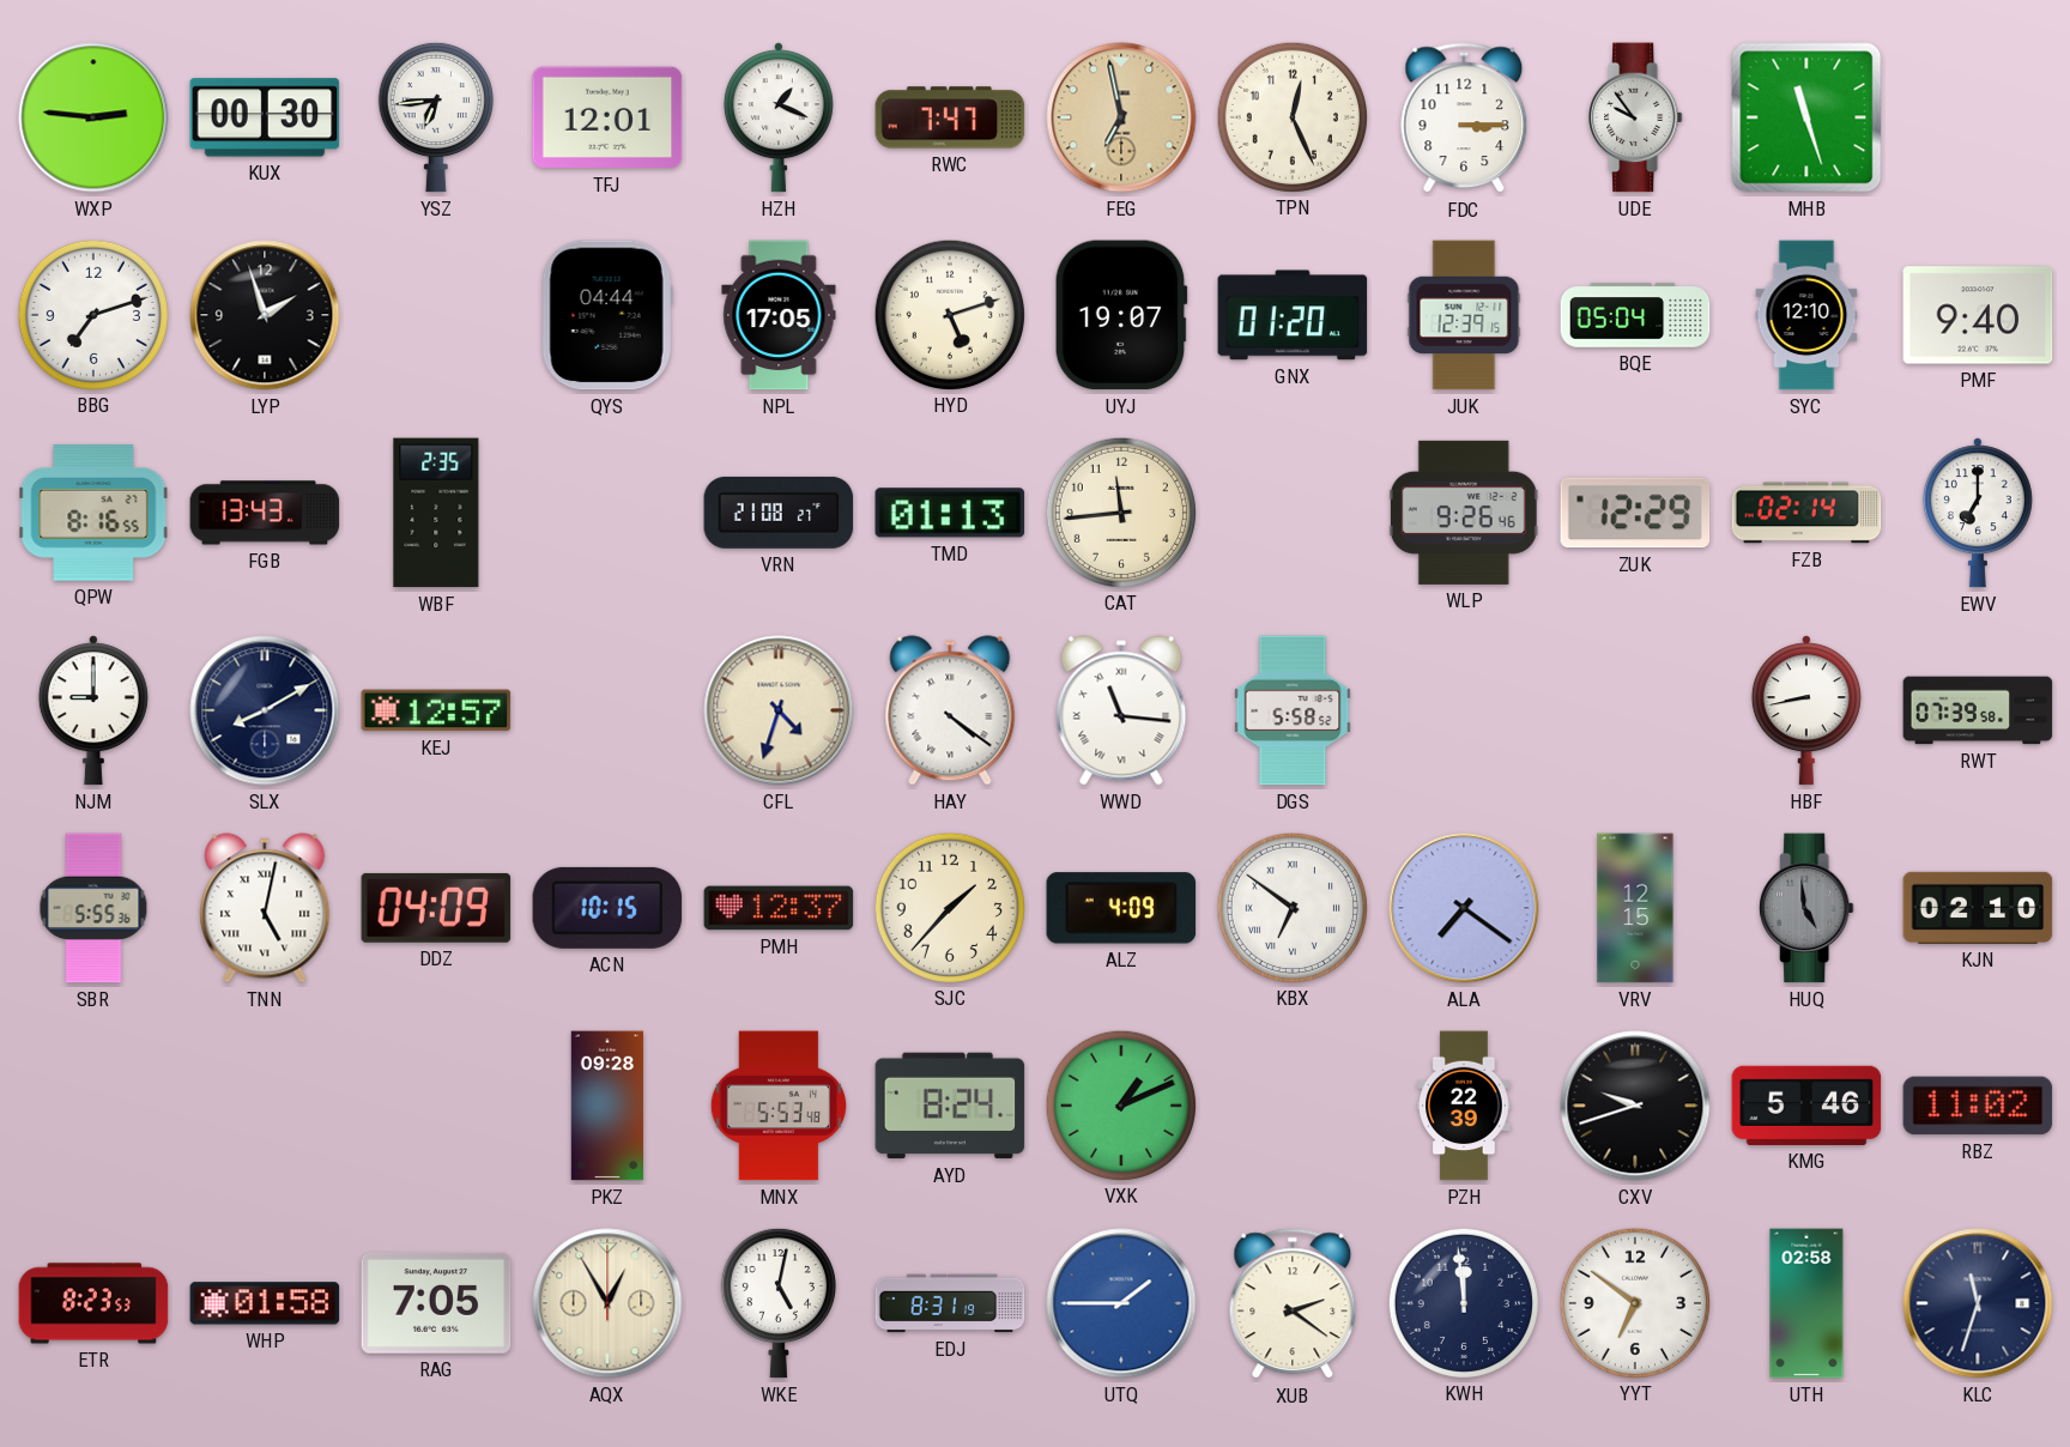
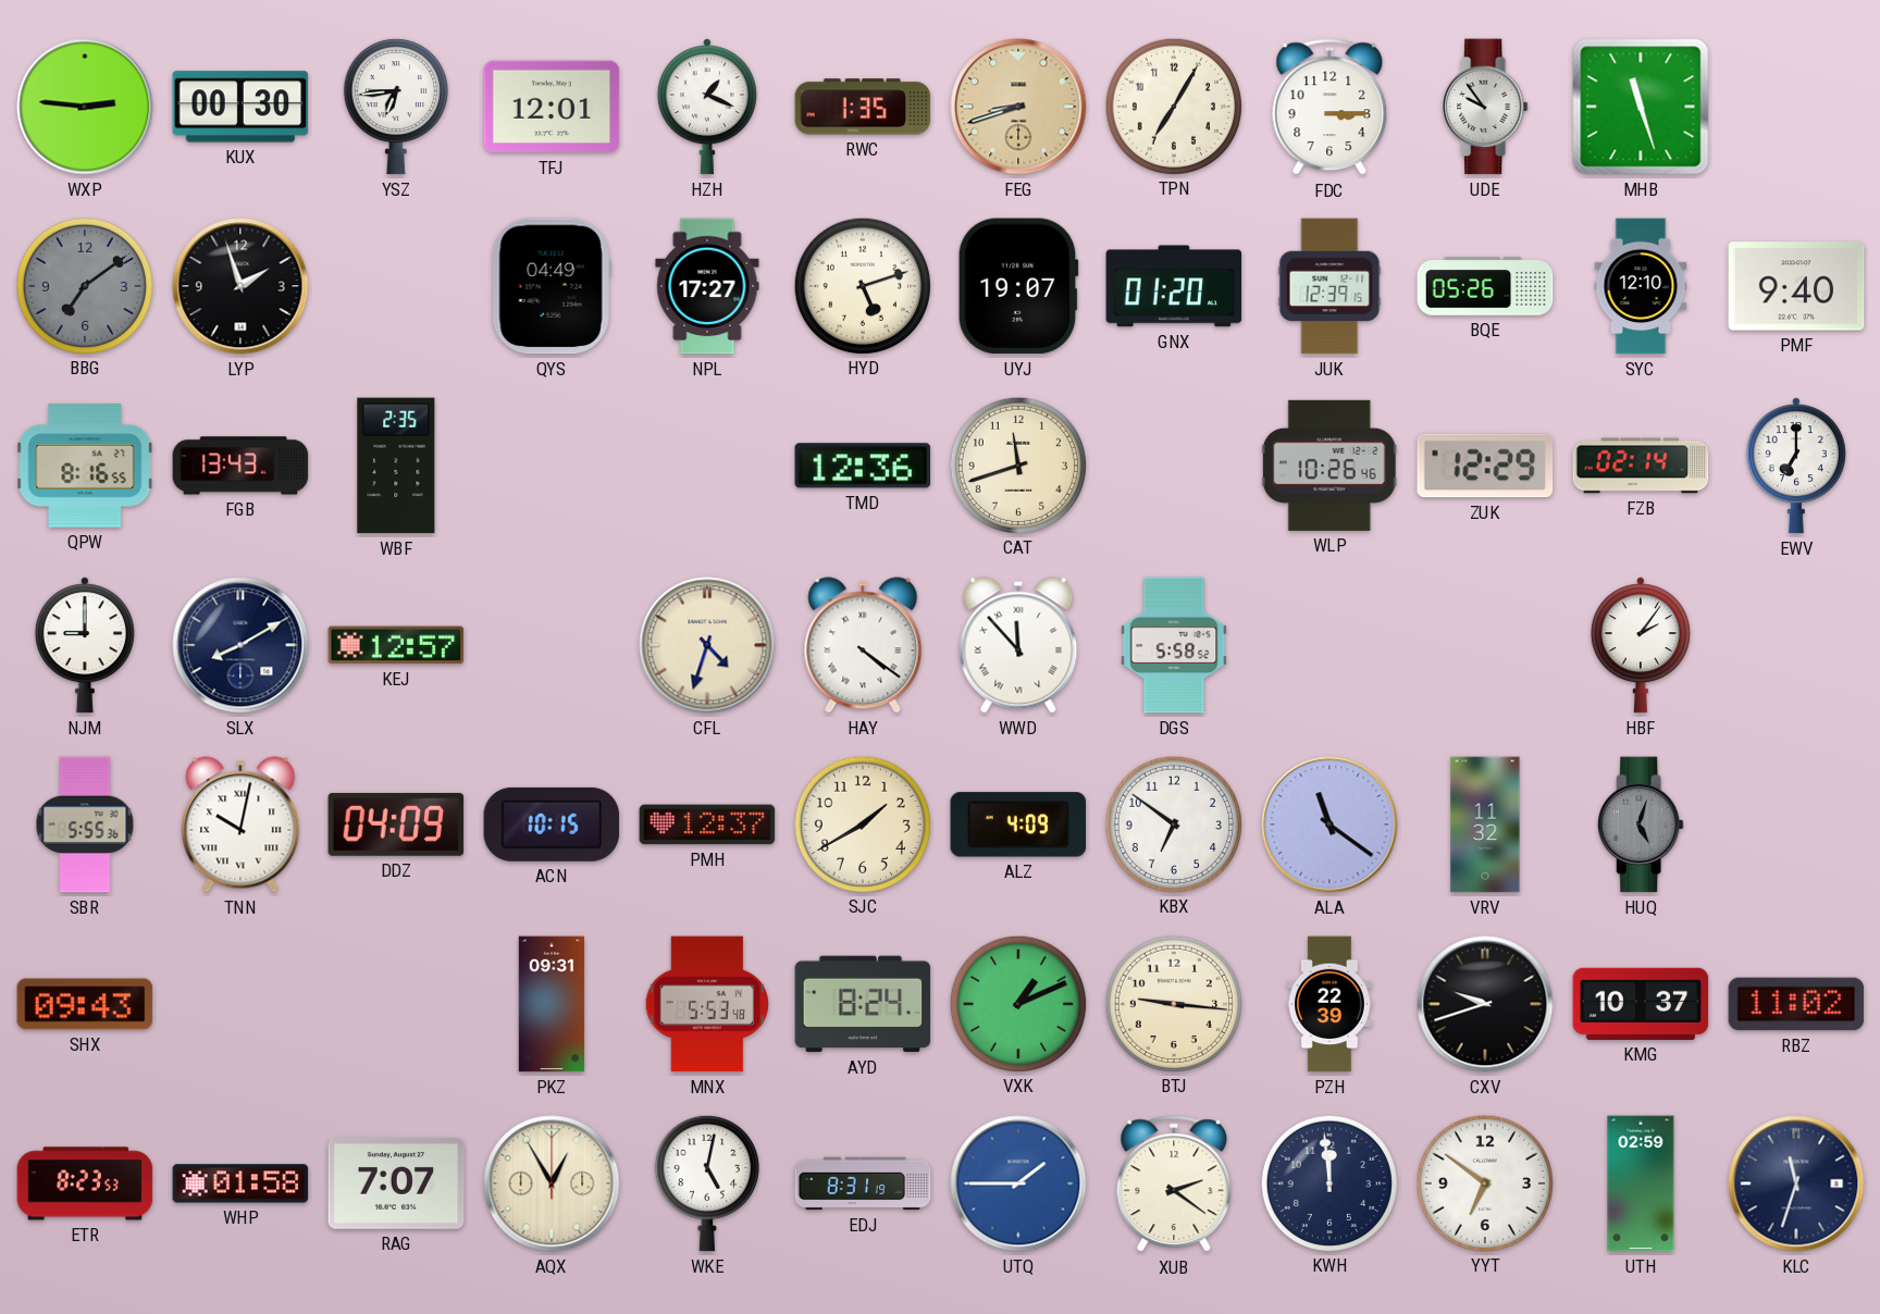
RWC: 7:47 -> 1:35 (863, 107)
FEG: 6:58 -> 8:42 (1018, 107)
TPN: 12:26 -> 7:05 (1173, 106)
BBG: 7:12 -> 7:09 (84, 285)
BBG dial: white -> grey (84, 285)
QYS: 04:44 -> 04:49 (552, 286)
NPL: 17:05 -> 17:27 (707, 286)
BQE: 05:04 -> 05:26 (1485, 286)
VRN: 21:08 -> none (779, 513)
TMD: 01:13 -> 12:36 (863, 466)
CAT: 11:44 -> 11:42 (1017, 464)
WLP: 9:26 -> 10:26 (1329, 466)
WWD: 11:16 -> 11:53 (1018, 645)
HBF: 8:43 -> 2:06 (1641, 645)
RWT: 07:39 -> none (1978, 710)
TNN: 5:02 -> 10:02 (240, 825)
SJC: 1:37 -> 1:40 (862, 823)
KBX numerals: Roman -> Arabic (1173, 823)
ALA: 7:21 -> 11:21 (1329, 825)
VRV: 12:15 -> 11:32 (1485, 825)
HUQ: 4:59 -> 5:03 (1641, 825)
KJN: 02:10 -> none (1978, 908)
SHX: none -> 09:43 (85, 1004)
PKZ: 09:28 -> 09:31 (552, 1004)
BTJ: none -> 9:16 (1173, 1003)
KMG: 5:46 -> 10:37 (1641, 1004)
RAG: 7:05 -> 7:07 (396, 1183)
UTH: 02:58 -> 02:59 (1641, 1183)
